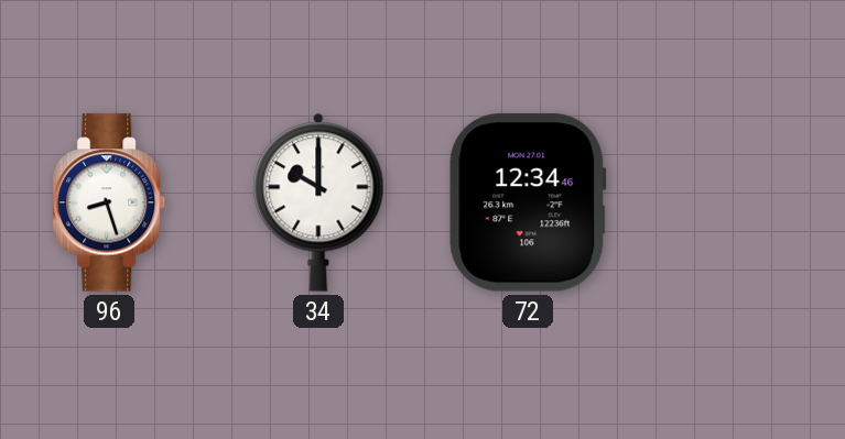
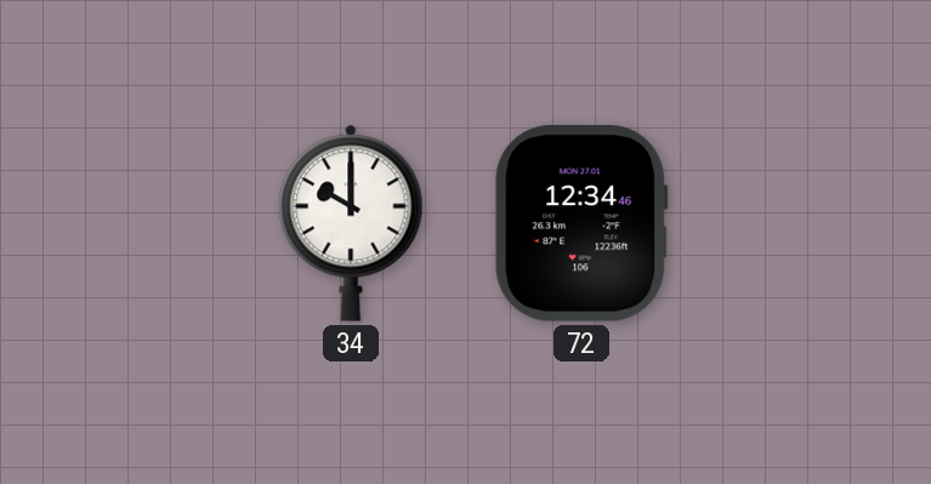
96: 8:27 -> none (110, 202)
